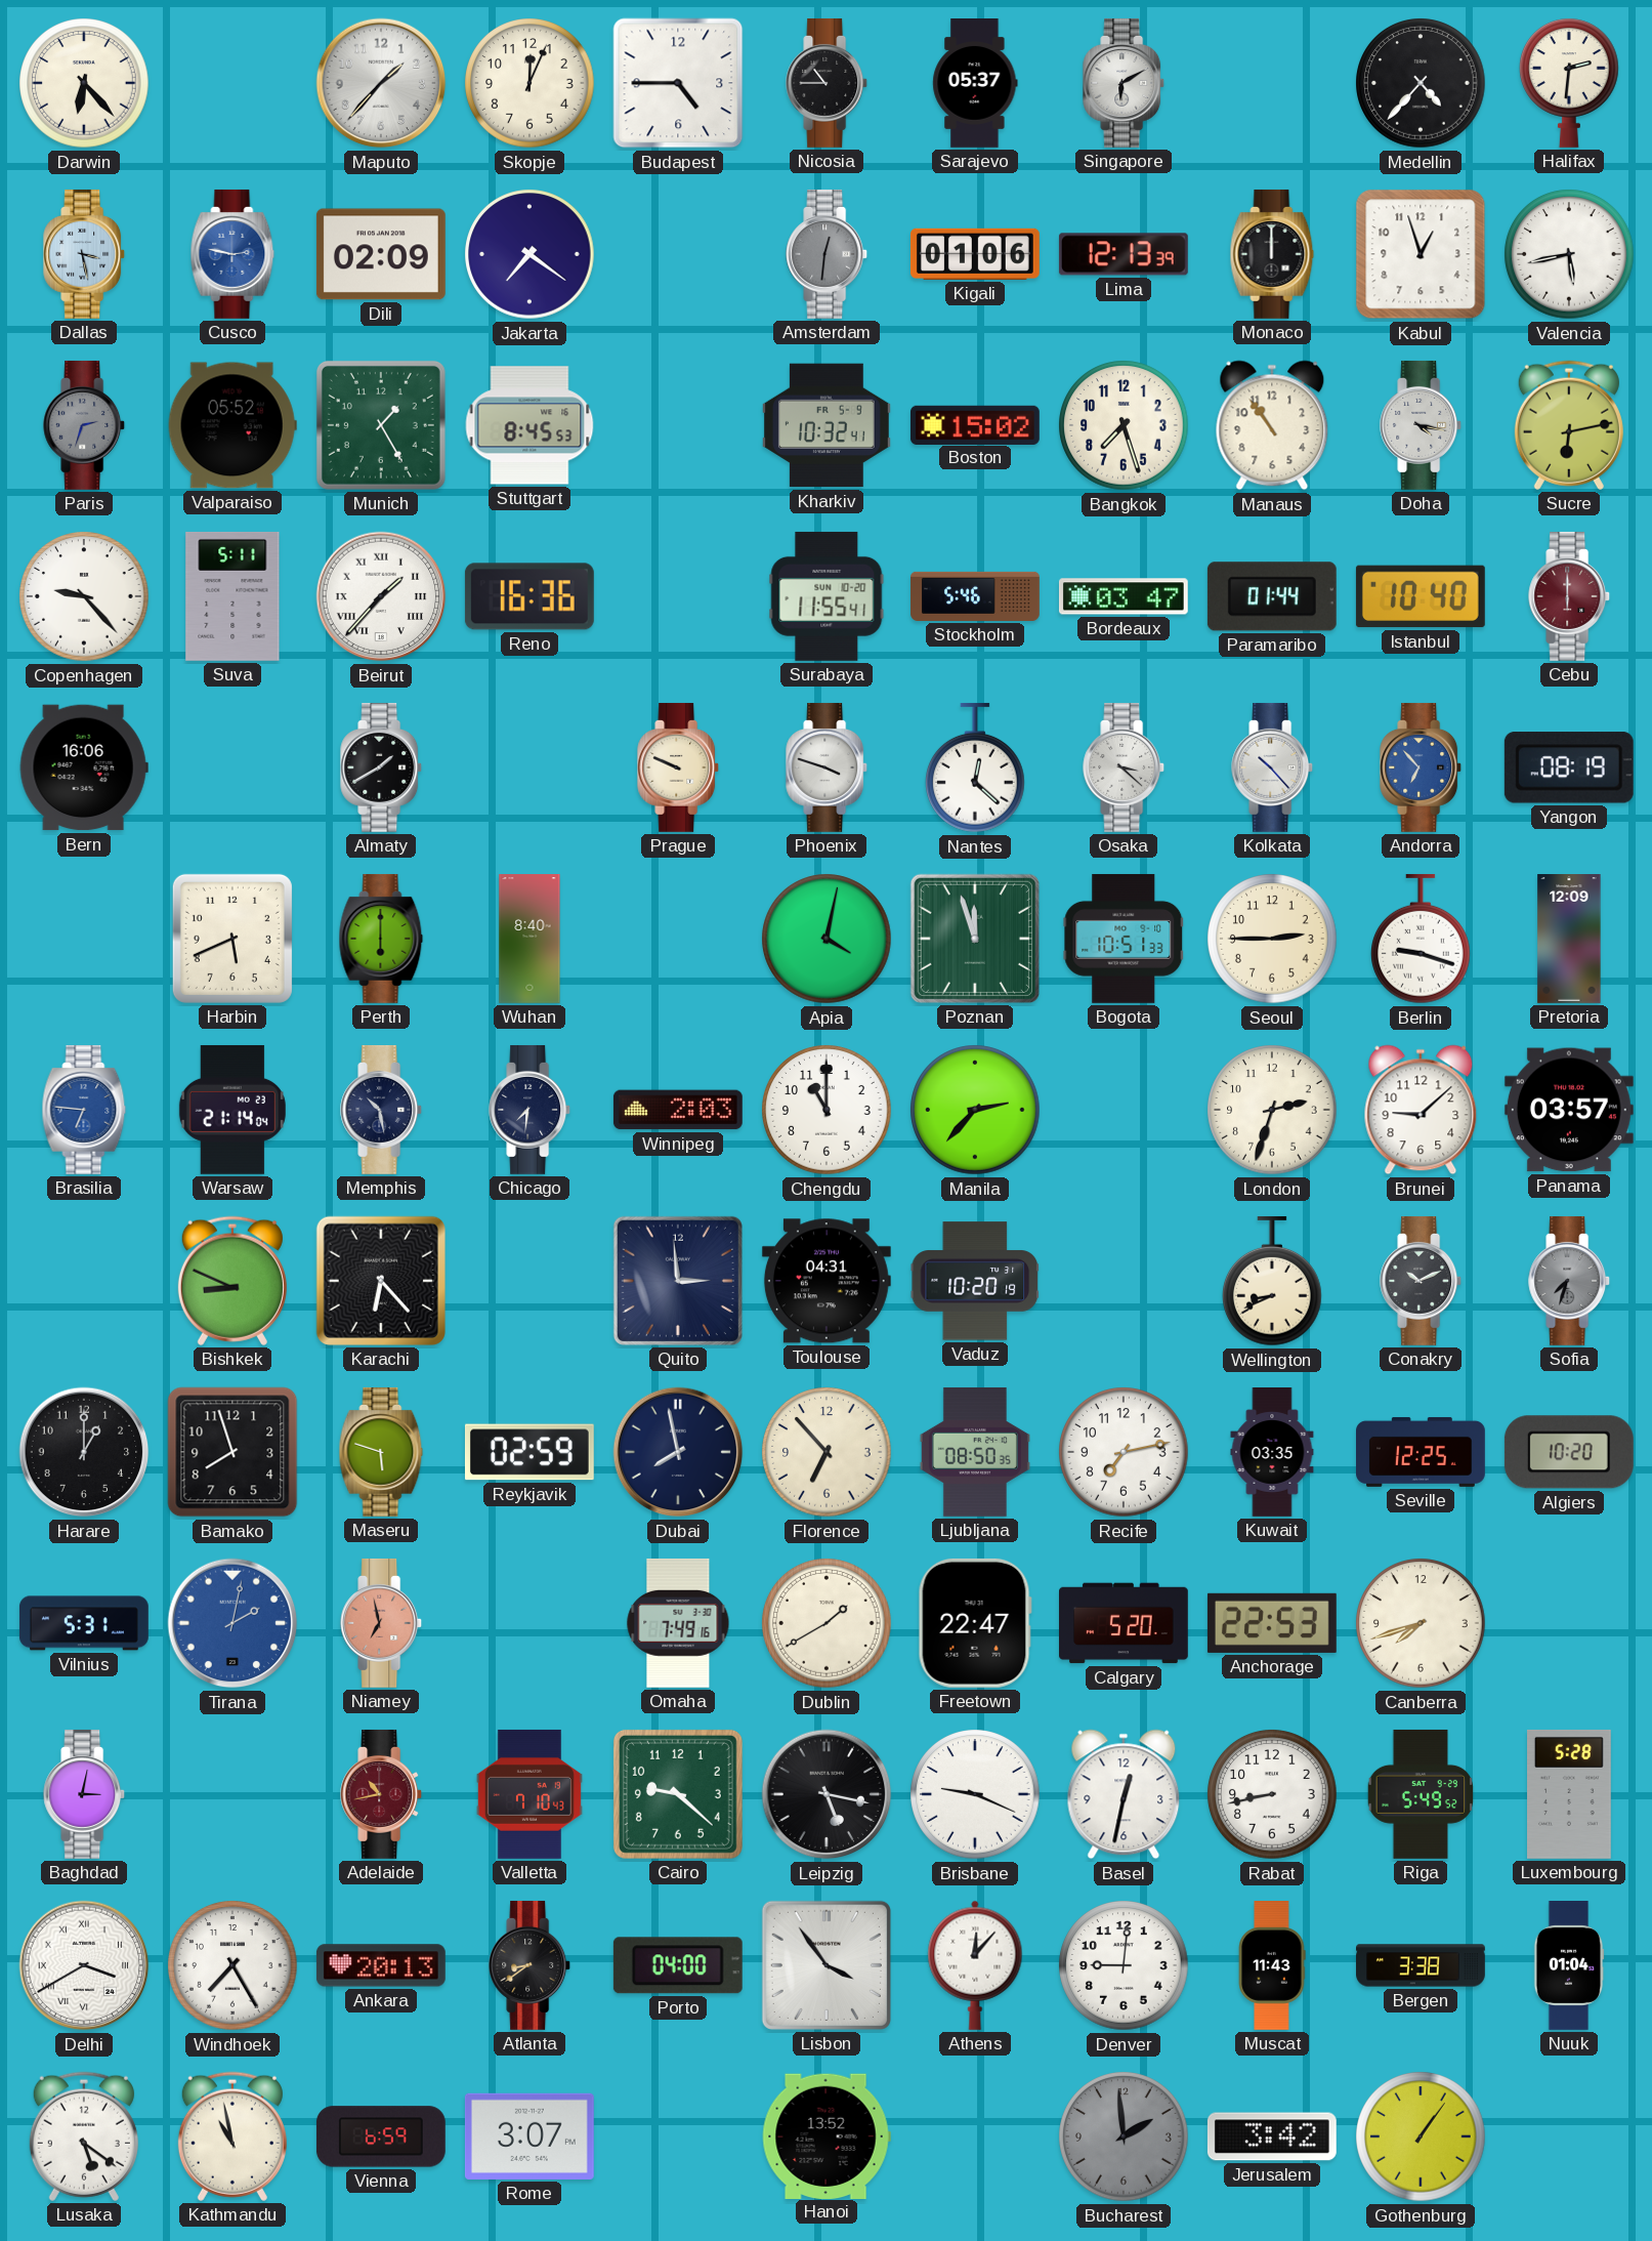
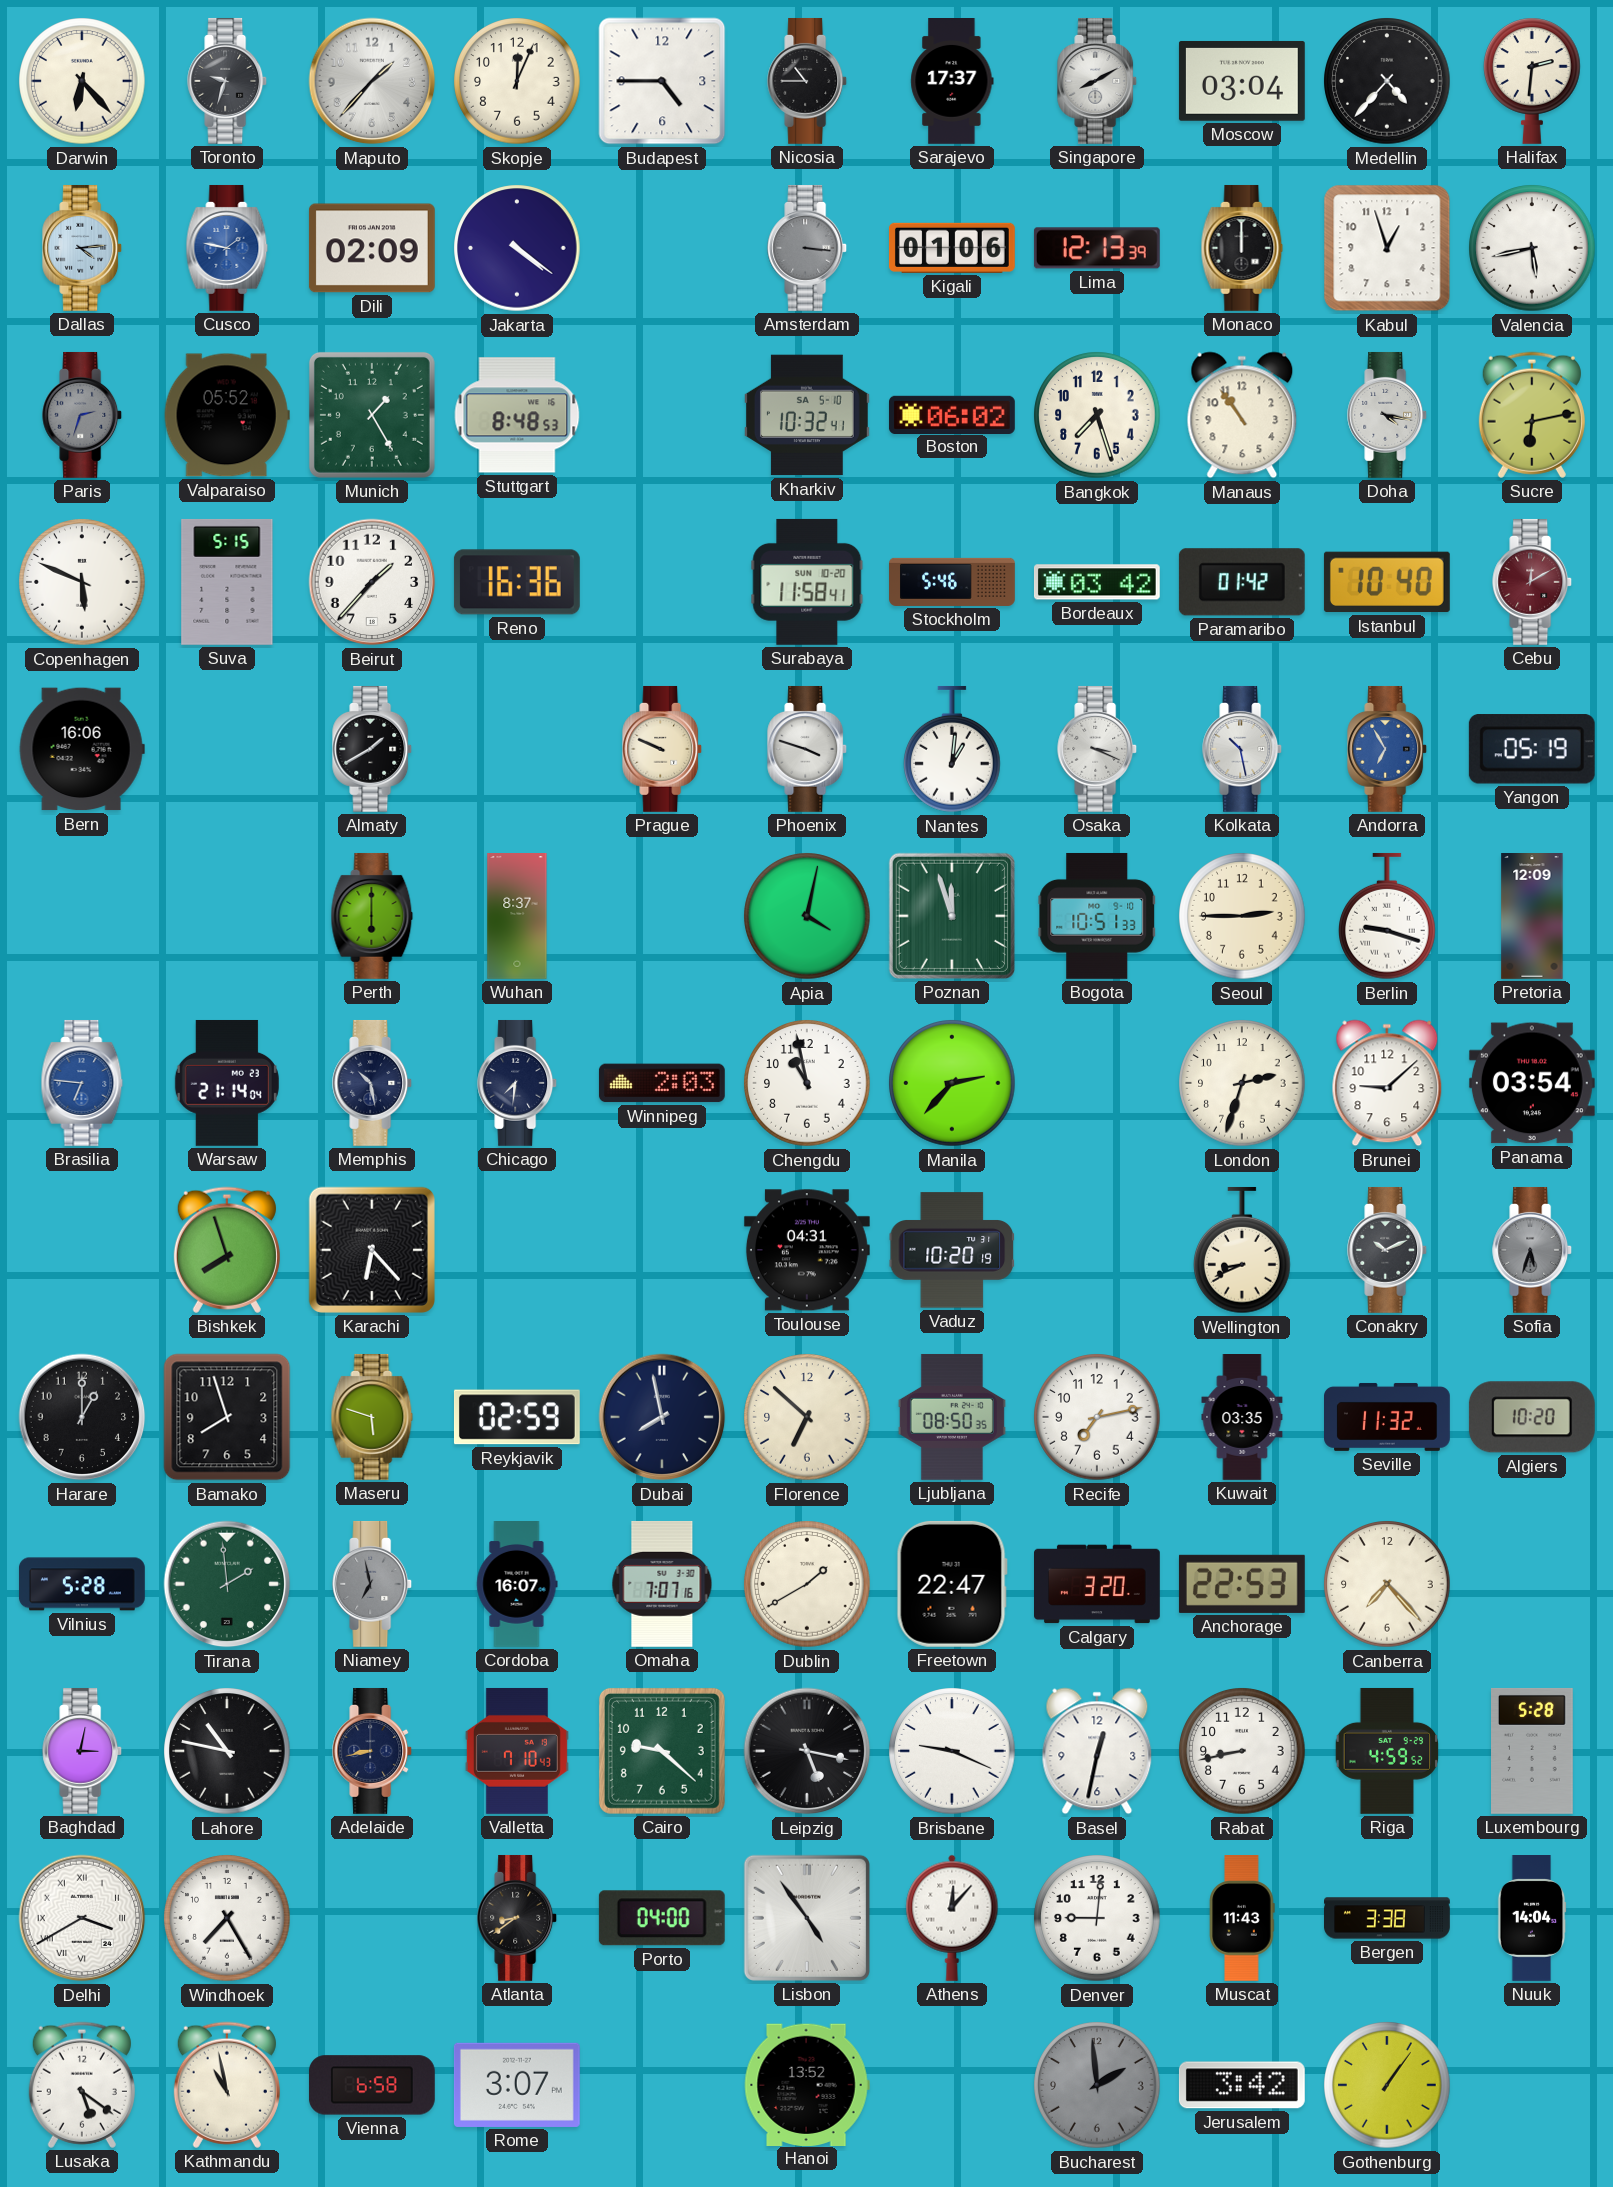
Toronto: none -> 9:33 (228, 81)
Sarajevo: 05:37 -> 17:37 (952, 82)
Singapore: 6:10 -> 8:10 (1098, 81)
Moscow: none -> 03:04 (1242, 81)
Dallas: 3:28 -> 4:14 (83, 248)
Cusco: 2:47 -> 1:47 (227, 248)
Jakarta: 7:21 -> 4:21 (517, 248)
Amsterdam: 12:31 -> 3:16 (808, 248)
Stuttgart: 8:45 -> 8:48 (517, 415)
Kharkiv date: FR 5-9 -> SA 5-10 (807, 415)
Boston: 15:02 -> 06:02 (952, 414)
Copenhagen: 9:23 -> 5:49 (82, 582)
Suva: 5:11 -> 5:15 (227, 582)
Beirut numerals: Roman -> Arabic (372, 582)
Surabaya: 11:55 -> 11:58 (807, 582)
Bordeaux: 03:47 -> 03:42 (1097, 582)
Paramaribo: 01:44 -> 01:42 (1242, 582)
Cebu: 6:00 -> 12:10 (1533, 582)
Nantes: 12:22 -> 1:01 (953, 749)
Osaka: 3:22 -> 3:19 (1098, 749)
Kolkata: 10:23 -> 10:28 (1243, 749)
Andorra: 6:53 -> 6:55 (1388, 749)
Yangon: 08:19 -> 05:19 (1532, 749)
Harbin: 5:41 -> none (232, 939)
Wuhan: 8:40 -> 8:37 (517, 917)
Chengdu: 11:00 -> 10:58 (807, 1083)
Panama: 03:57 -> 03:54 (1532, 1083)
Bishkek: 8:49 -> 7:57 (227, 1250)
Quito: 2:59 -> none (678, 1281)
Sofia: 7:33 -> 5:33 (1533, 1250)
Florence: 6:53 -> 6:52 (807, 1417)
Seville: 12:25 -> 11:32 (1388, 1417)
Vilnius: 5:31 -> 5:28 (82, 1584)
Tirana: 2:02 -> 1:59 (227, 1584)
Tirana dial: blue -> green (227, 1584)
Niamey dial: salmon -> grey (373, 1584)
Cordoba: none -> 16:07 (517, 1585)
Omaha: 7:49 -> 7:07 (662, 1584)
Calgary: 5:20 -> 3:20 (1098, 1584)
Canberra: 7:42 -> 7:23 (1387, 1584)
Lahore: none -> 10:47 (227, 1751)
Adelaide: 10:43 -> 8:43 (373, 1751)
Adelaide dial: burgundy -> navy (373, 1751)
Riga: 5:49 -> 4:59 (1387, 1751)
Ankara: 20:13 -> none (381, 1965)
Lisbon: 3:54 -> 4:54 (807, 1918)
Nuuk: 01:04 -> 14:04 (1532, 1919)
Vienna: 6:59 -> 6:58 (372, 2085)
